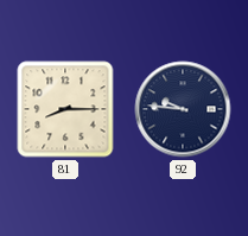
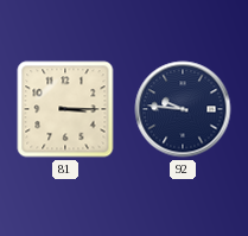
81: 8:15 -> 3:15 (65, 109)
